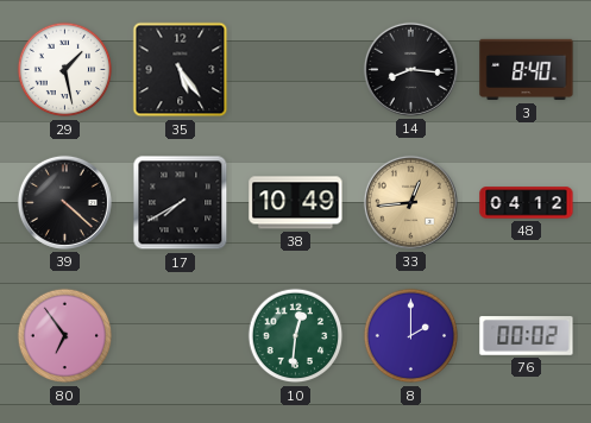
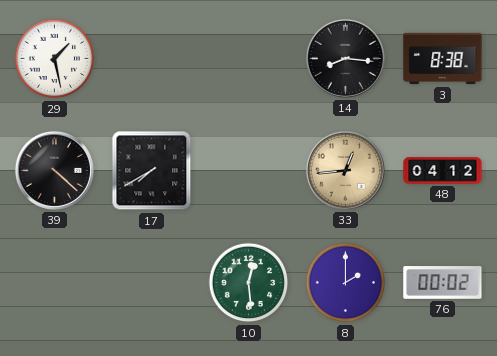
35: 5:24 -> none (181, 70)
3: 8:40 -> 8:38 (443, 59)
38: 10:49 -> none (296, 203)
80: 6:54 -> none (65, 336)
10: 12:31 -> 12:29 (249, 283)
